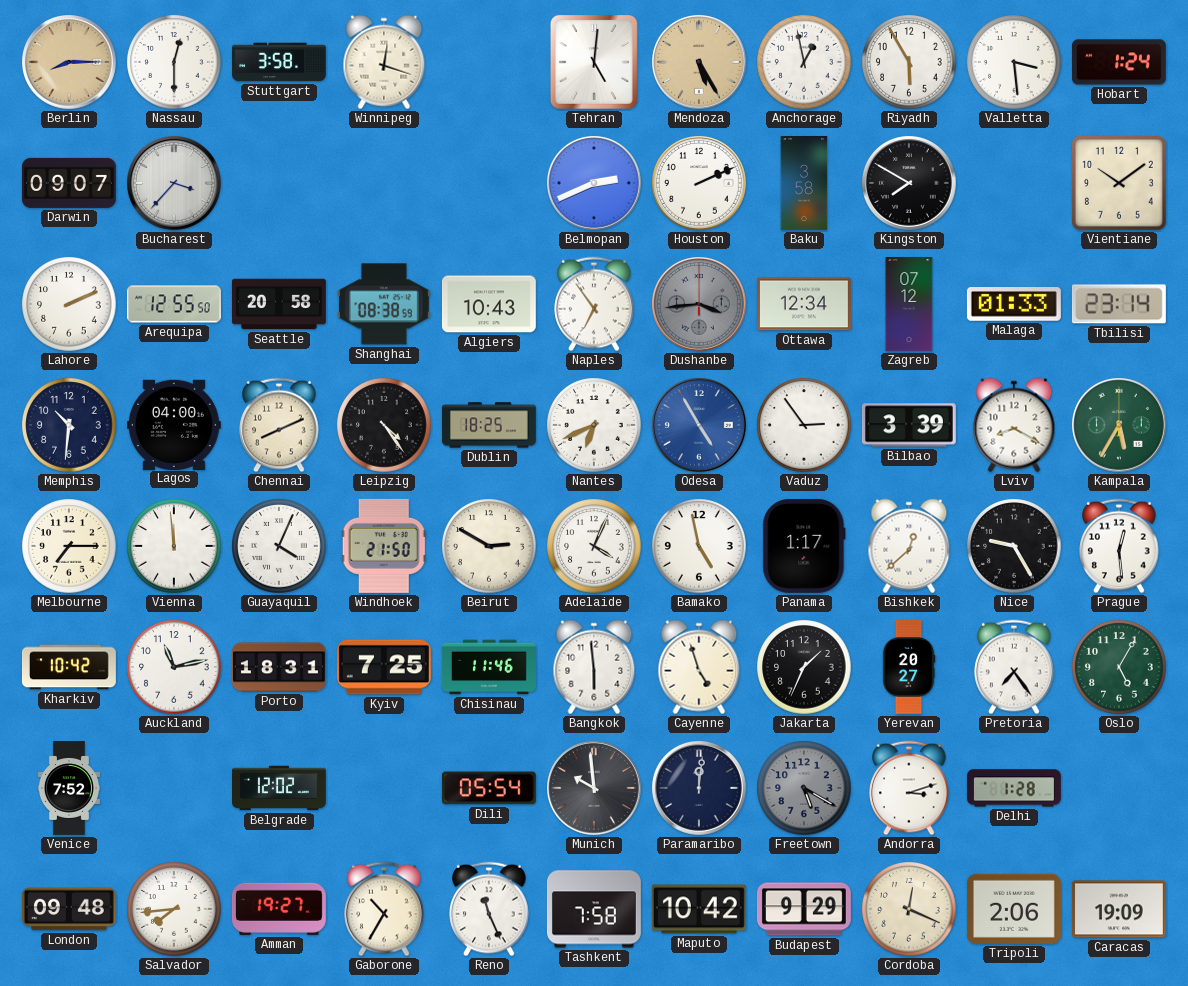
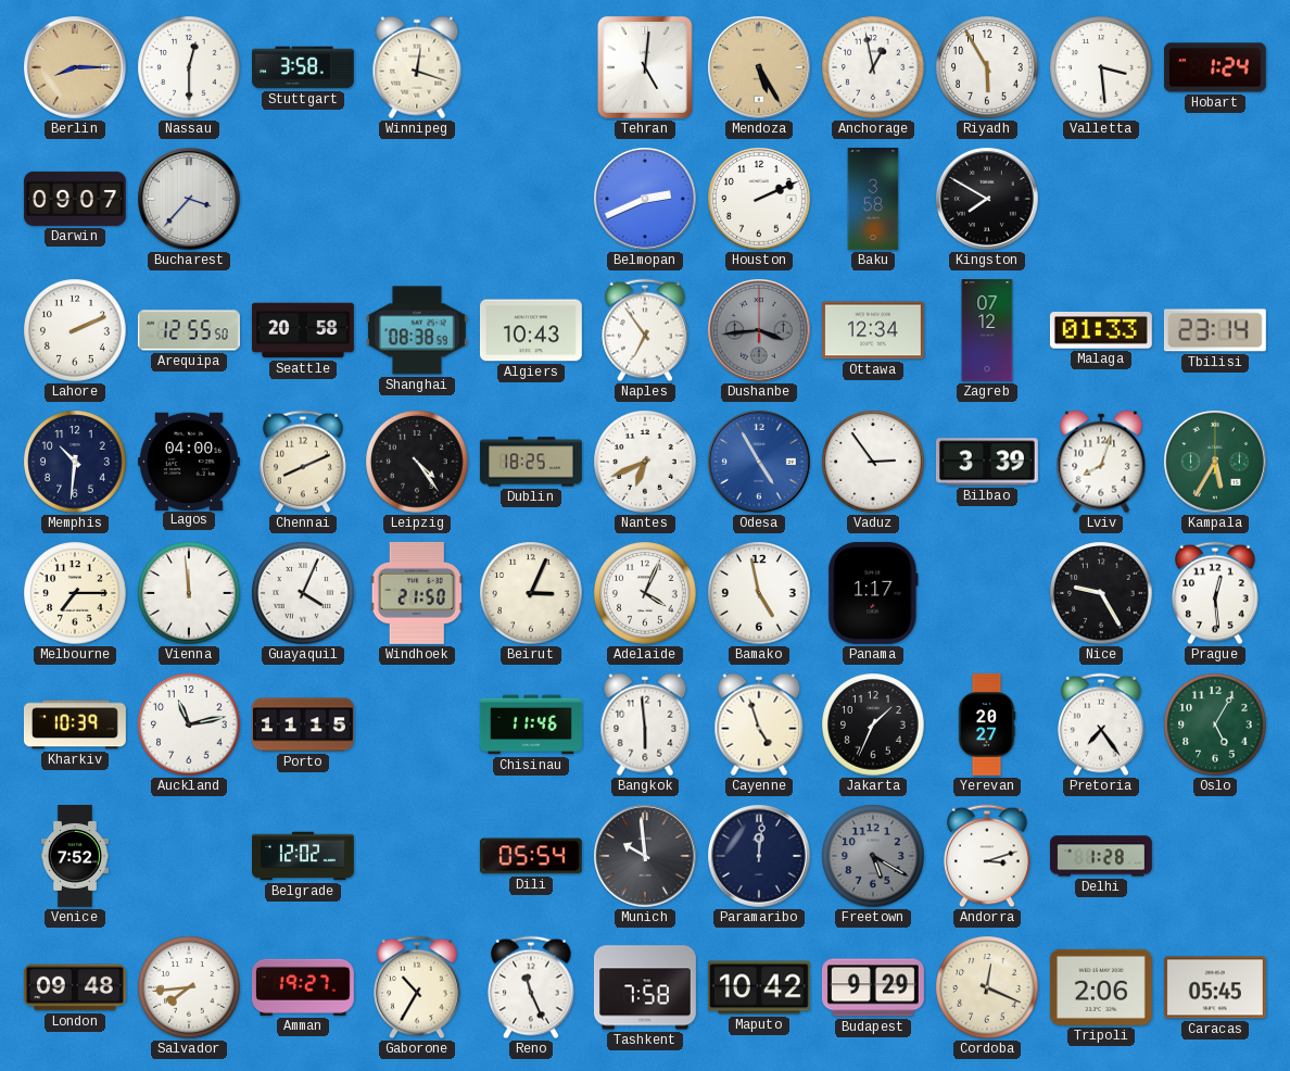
Vientiane: 10:09 -> none (1119, 183)
Lviv: 8:20 -> 8:03 (1101, 462)
Beirut: 2:50 -> 3:04 (531, 593)
Bishkek: 12:38 -> none (909, 546)
Kharkiv: 10:42 -> 10:39 (75, 724)
Porto: 18:31 -> 11:15 (303, 724)
Kyiv: 7:25 -> none (384, 667)
Caracas: 19:09 -> 05:45 (1215, 987)
